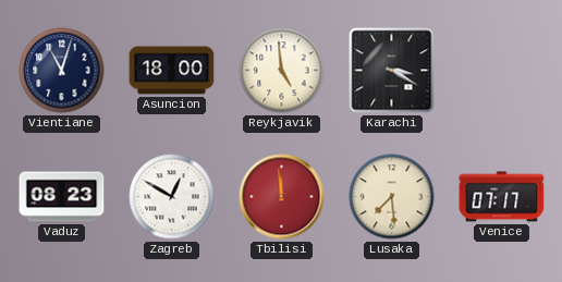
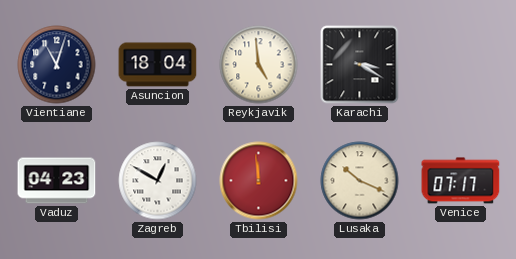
Asuncion: 18:00 -> 18:04 (158, 65)
Vaduz: 08:23 -> 04:23 (57, 181)
Lusaka: 7:29 -> 10:19 (360, 181)
